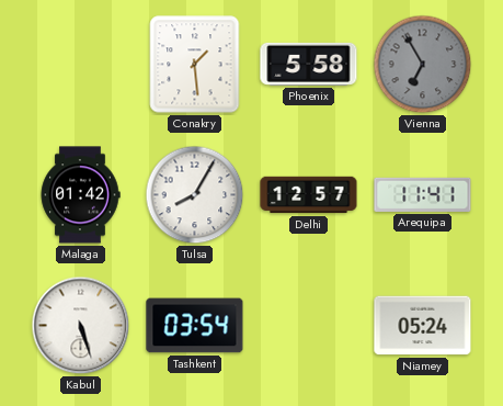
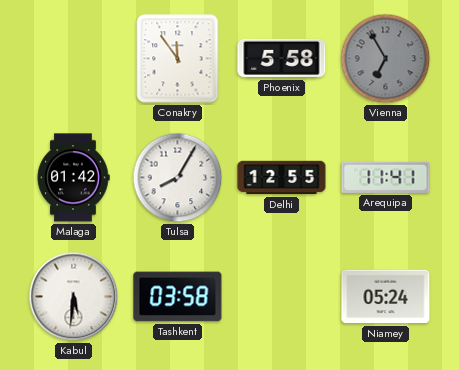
Conakry: 1:29 -> 11:54 (178, 59)
Delhi: 12:57 -> 12:55 (282, 178)
Kabul: 5:27 -> 5:31 (74, 297)
Tashkent: 03:54 -> 03:58 (178, 297)
